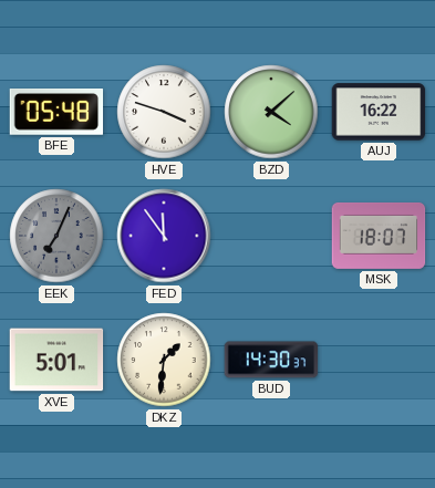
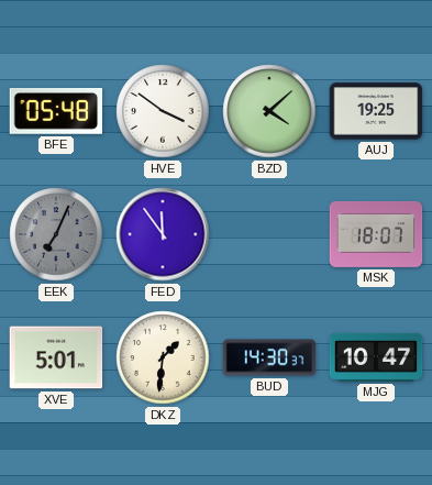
HVE: 3:48 -> 3:51 (163, 111)
AUJ: 16:22 -> 19:25 (376, 111)
MJG: none -> 10:47 (376, 357)
